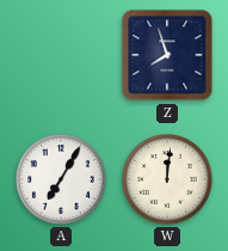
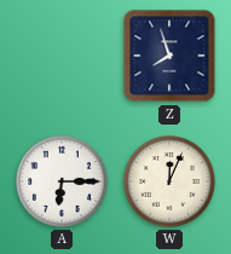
A: 7:05 -> 6:15 (63, 183)
W: 12:01 -> 12:04 (171, 183)
